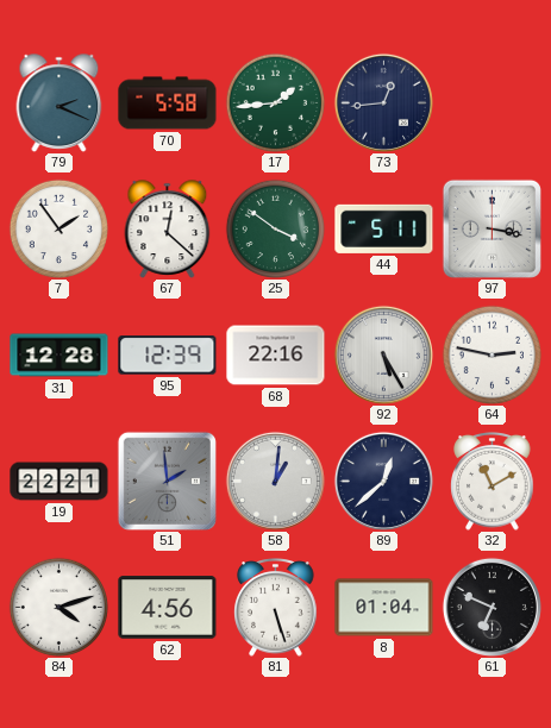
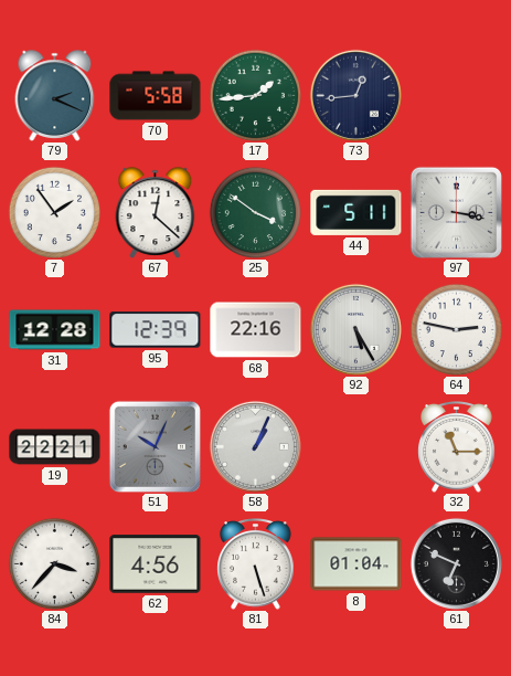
51: 1:59 -> 10:04 (155, 446)
58: 1:01 -> 1:04 (255, 446)
89: 12:38 -> none (383, 481)
32: 11:10 -> 11:15 (457, 447)
84: 4:12 -> 3:37 (54, 563)
